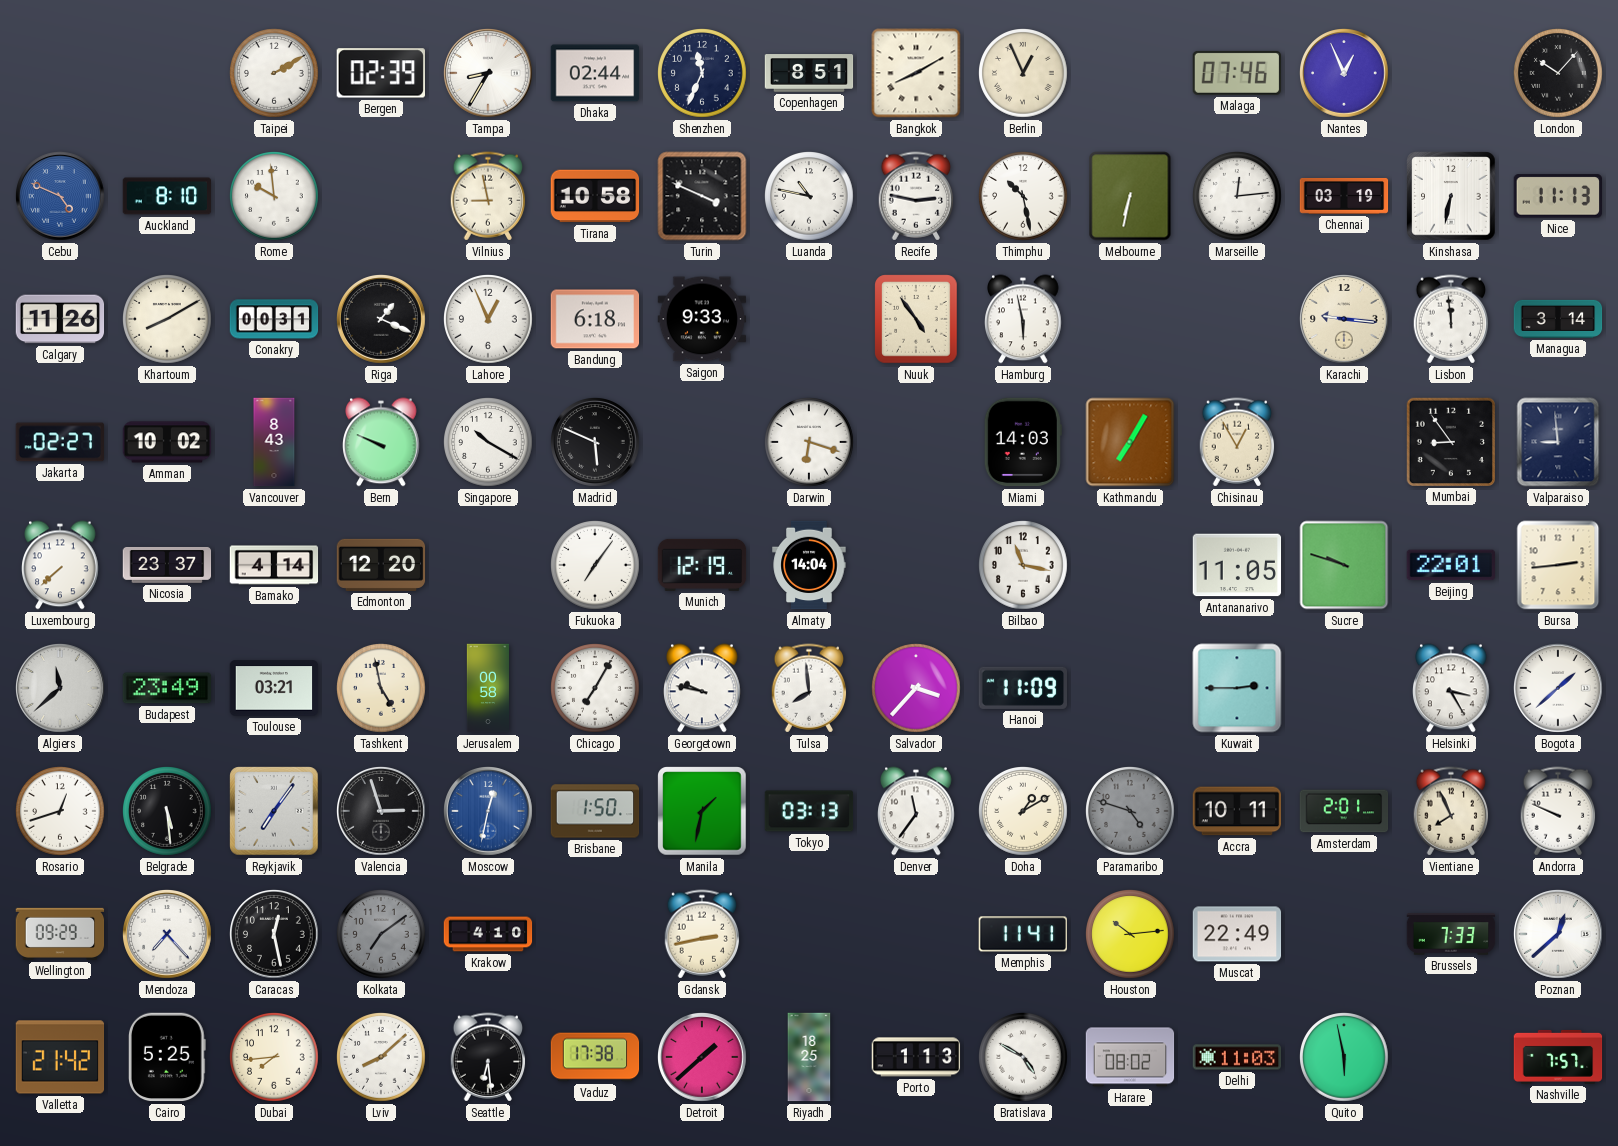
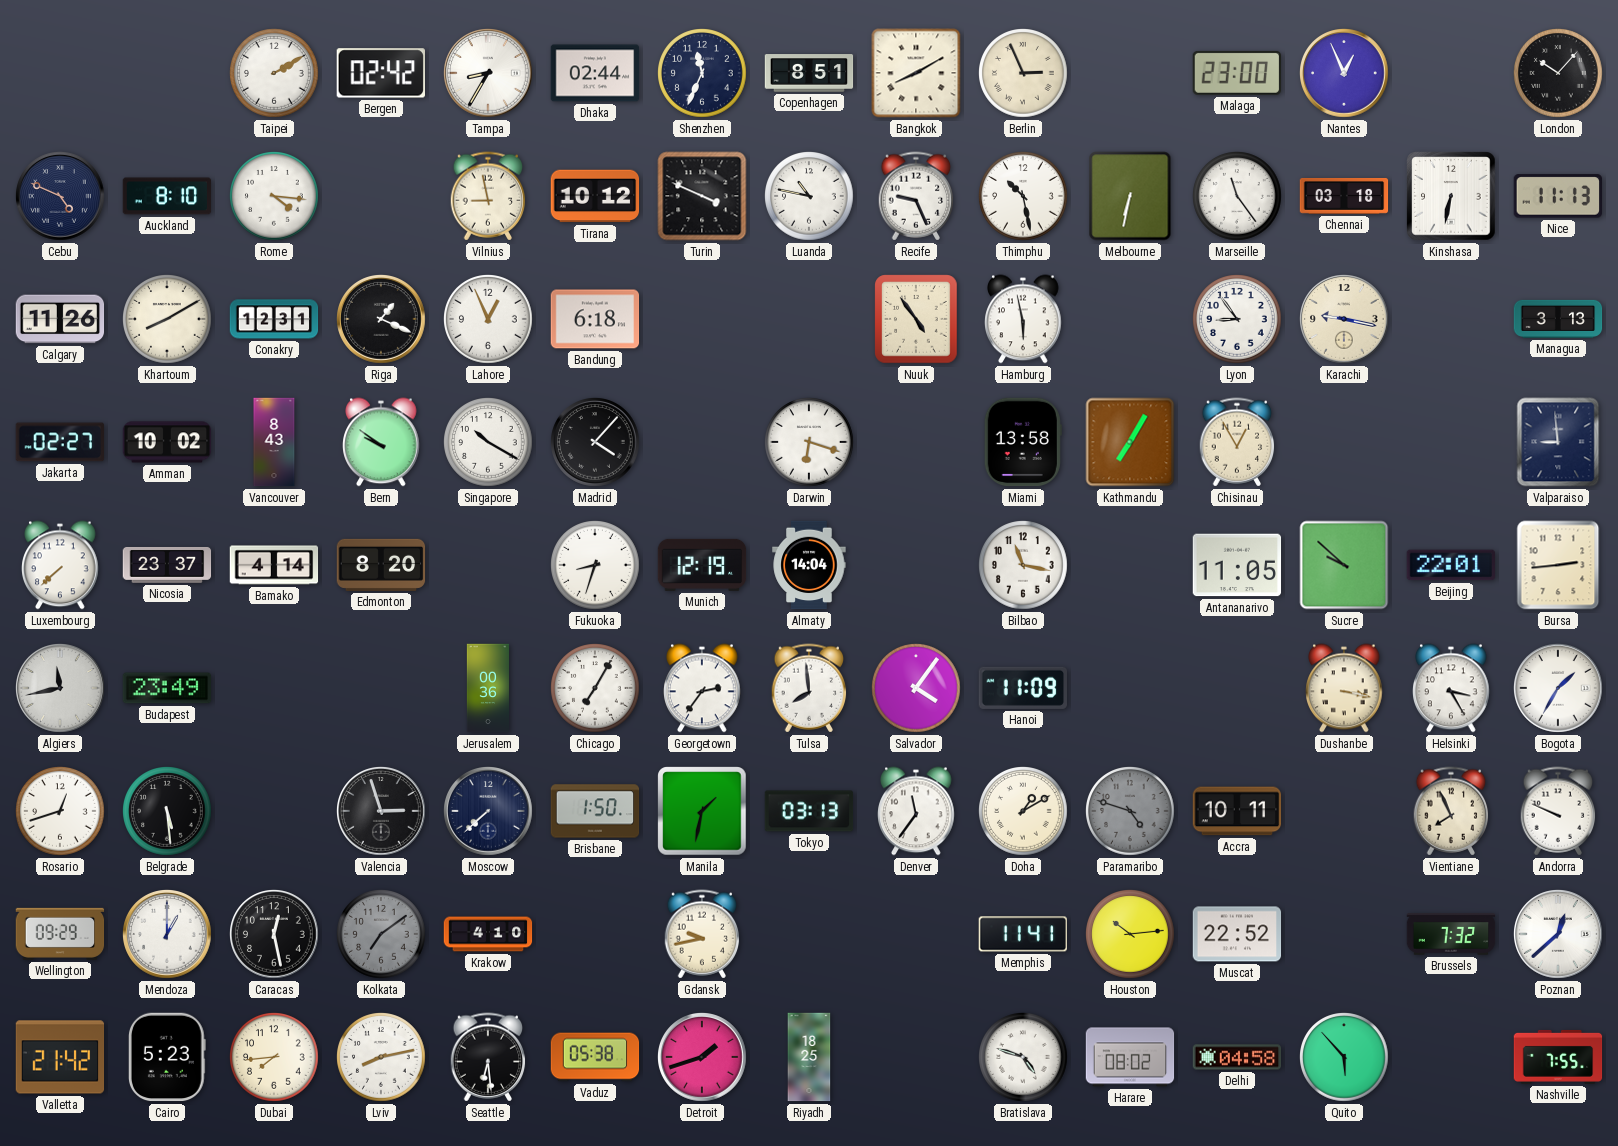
Bergen: 02:39 -> 02:42 (380, 73)
Berlin: 12:56 -> 2:56 (1023, 74)
Malaga: 07:46 -> 23:00 (1236, 73)
Cebu dial: blue -> navy (60, 196)
Rome: 9:59 -> 4:16 (274, 197)
Tirana: 10:58 -> 10:12 (595, 196)
Recife: 2:47 -> 9:26 (916, 196)
Marseille: 12:14 -> 11:24 (1237, 197)
Chennai: 03:19 -> 03:18 (1344, 196)
Conakry: 00:31 -> 12:31 (274, 319)
Saigon: 9:33 -> none (702, 319)
Lyon: none -> 8:54 (1237, 320)
Karachi: 9:16 -> 9:17 (1344, 319)
Lisbon: 11:59 -> none (1451, 319)
Managua: 3:14 -> 3:13 (1558, 319)
Bern: 9:49 -> 9:51 (381, 442)
Madrid: 5:49 -> 4:07 (595, 442)
Miami: 14:03 -> 13:58 (1023, 442)
Mumbai: 8:54 -> none (1450, 441)
Edmonton: 12:20 -> 8:20 (381, 565)
Fukuoka: 7:06 -> 8:33 (595, 566)
Sucre: 9:48 -> 9:52 (1344, 565)
Algiers: 11:38 -> 11:43 (60, 688)
Toulouse: 03:21 -> none (274, 688)
Tashkent: 4:58 -> none (381, 689)
Jerusalem: 00:58 -> 00:36 (488, 688)
Georgetown: 9:47 -> 2:36 (702, 688)
Salvador: 3:37 -> 4:06 (916, 689)
Kuwait: 2:45 -> none (1237, 688)
Dushanbe: none -> 3:17 (1344, 688)
Bogota: 1:38 -> 1:35 (1558, 688)
Reykjavik: 7:06 -> none (274, 811)
Moscow: 12:32 -> 7:38 (488, 811)
Moscow dial: blue -> navy (488, 811)
Amsterdam: 2:01 -> none (1344, 811)
Mendoza: 7:23 -> 1:00 (167, 934)
Gdansk: 2:43 -> 9:43 (702, 934)
Muscat: 22:49 -> 22:52 (1237, 934)
Brussels: 7:33 -> 7:32 (1451, 934)
Cairo: 5:25 -> 5:23 (167, 1057)
Lviv: 8:08 -> 8:13 (381, 1058)
Vaduz: 17:38 -> 05:38 (595, 1057)
Detroit: 1:38 -> 1:42 (702, 1057)
Porto: 1:13 -> none (916, 1057)
Bratislava: 4:50 -> 4:48 (1023, 1058)
Delhi: 11:03 -> 04:58 (1237, 1057)
Quito: 5:58 -> 5:53 (1344, 1058)
Nashville: 7:57 -> 7:55 (1558, 1057)
